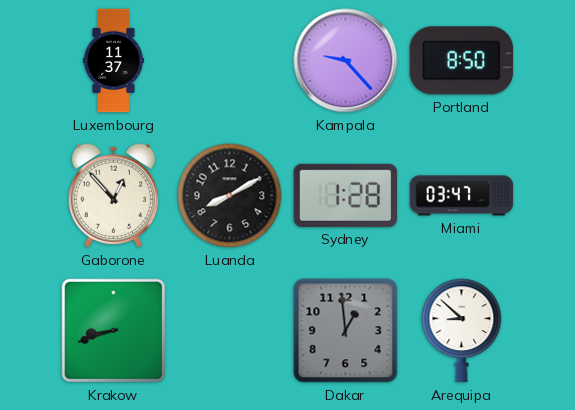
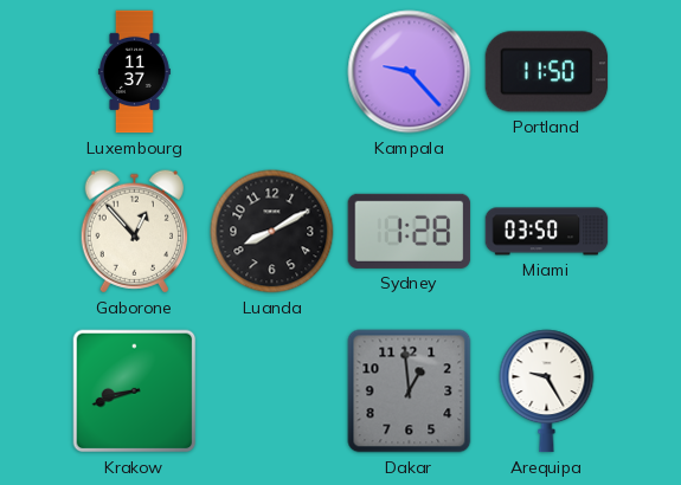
Portland: 8:50 -> 11:50 (547, 72)
Miami: 03:47 -> 03:50 (547, 232)
Arequipa: 8:52 -> 9:25 (547, 392)
